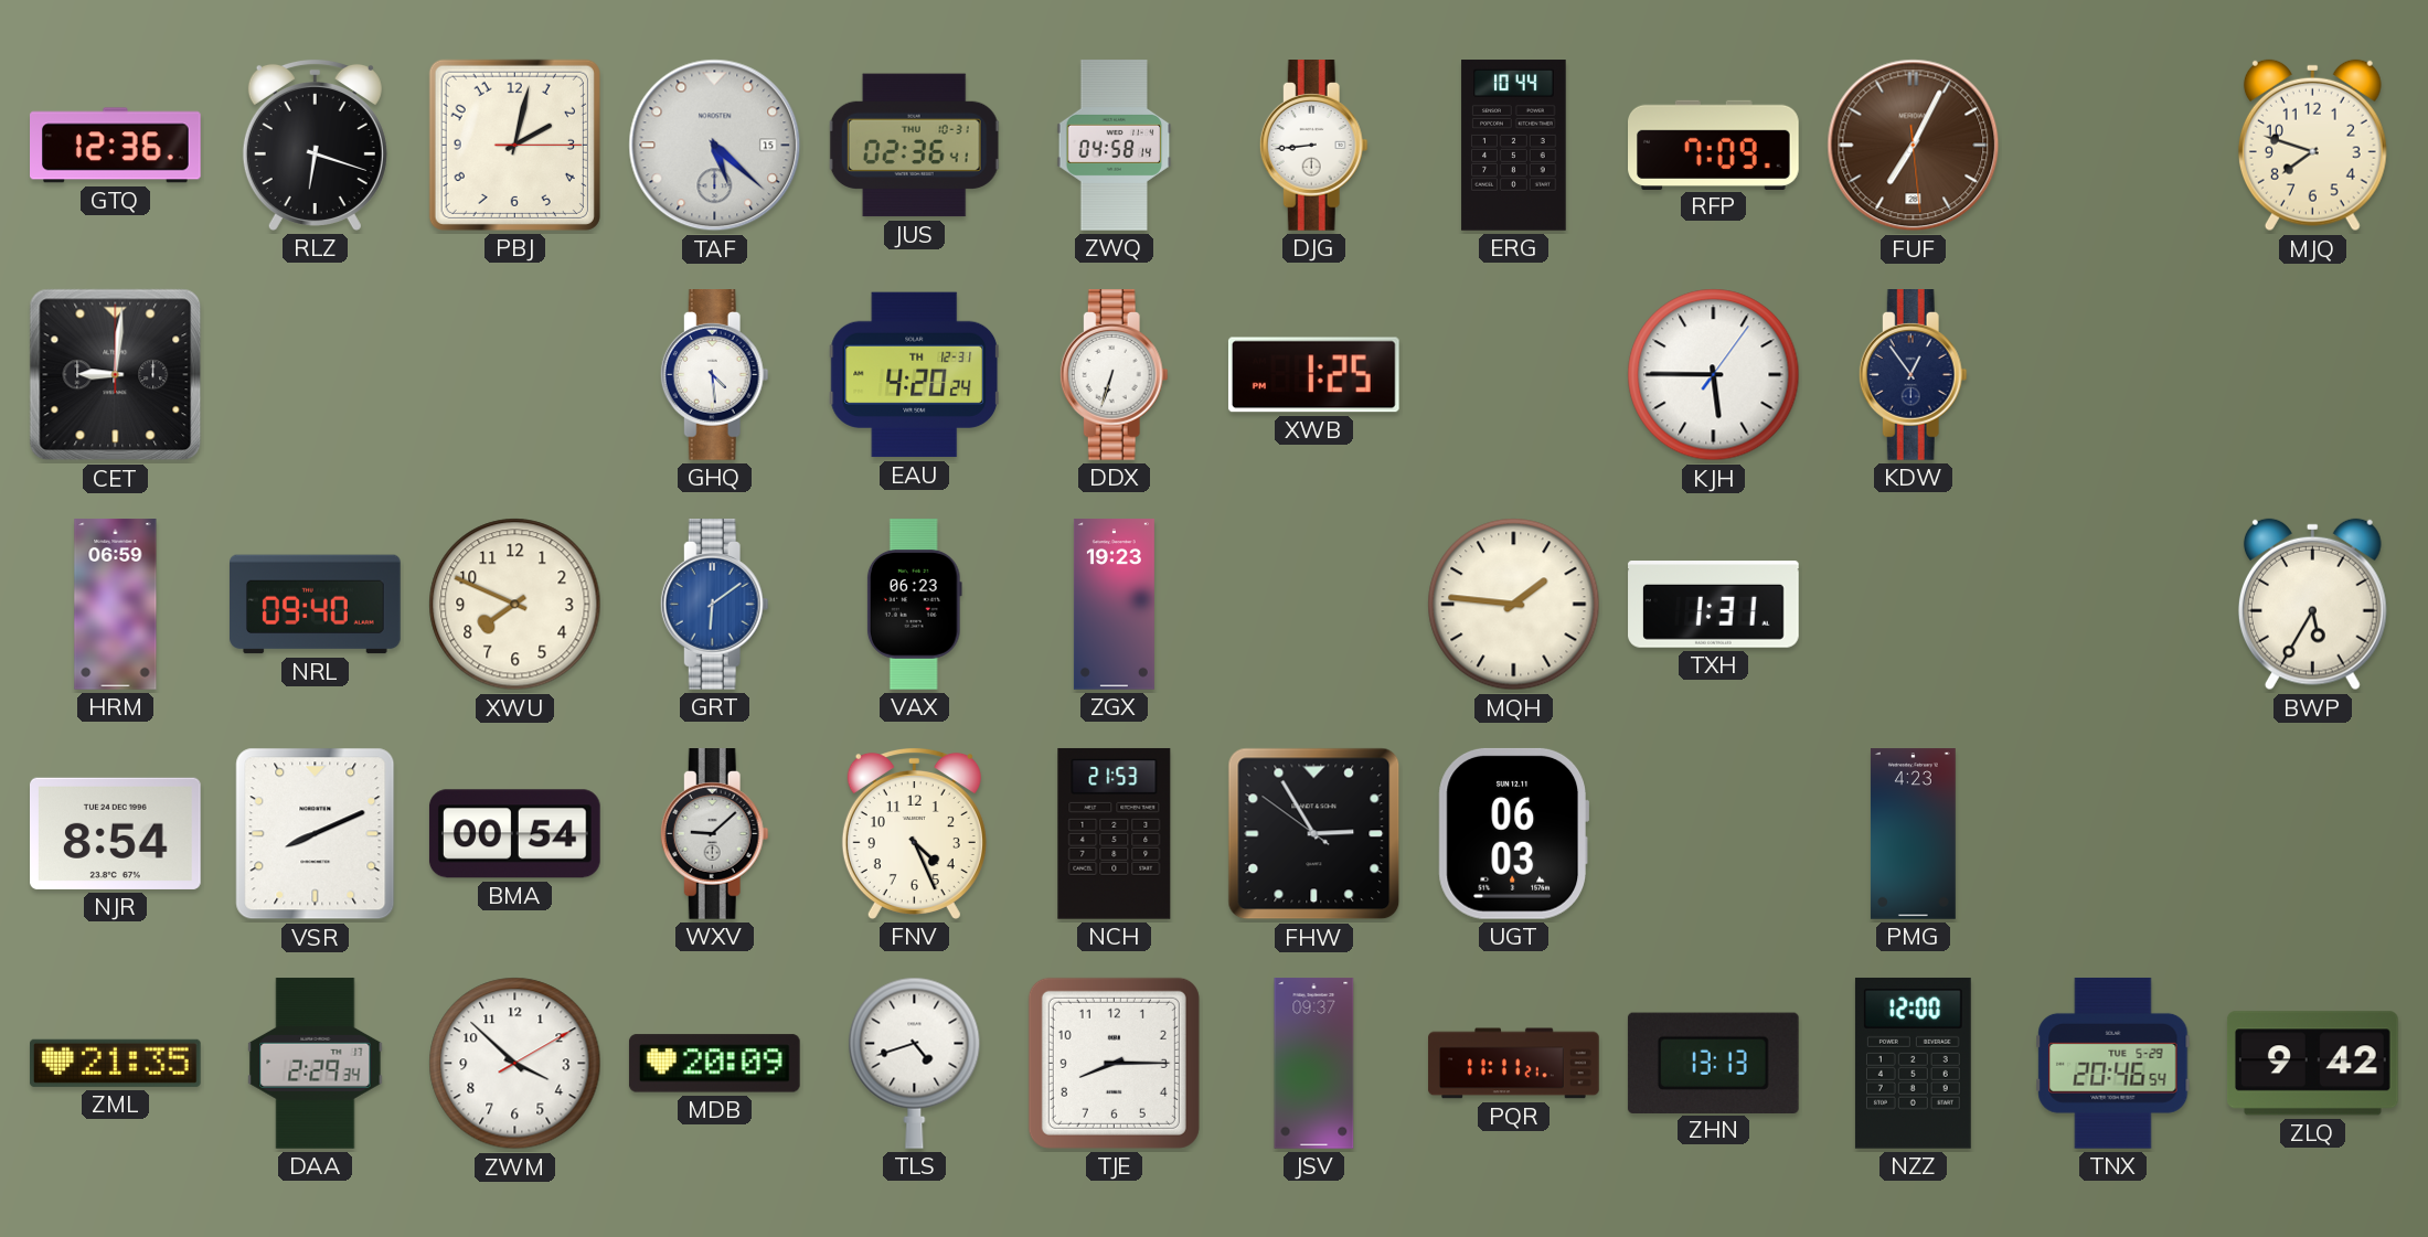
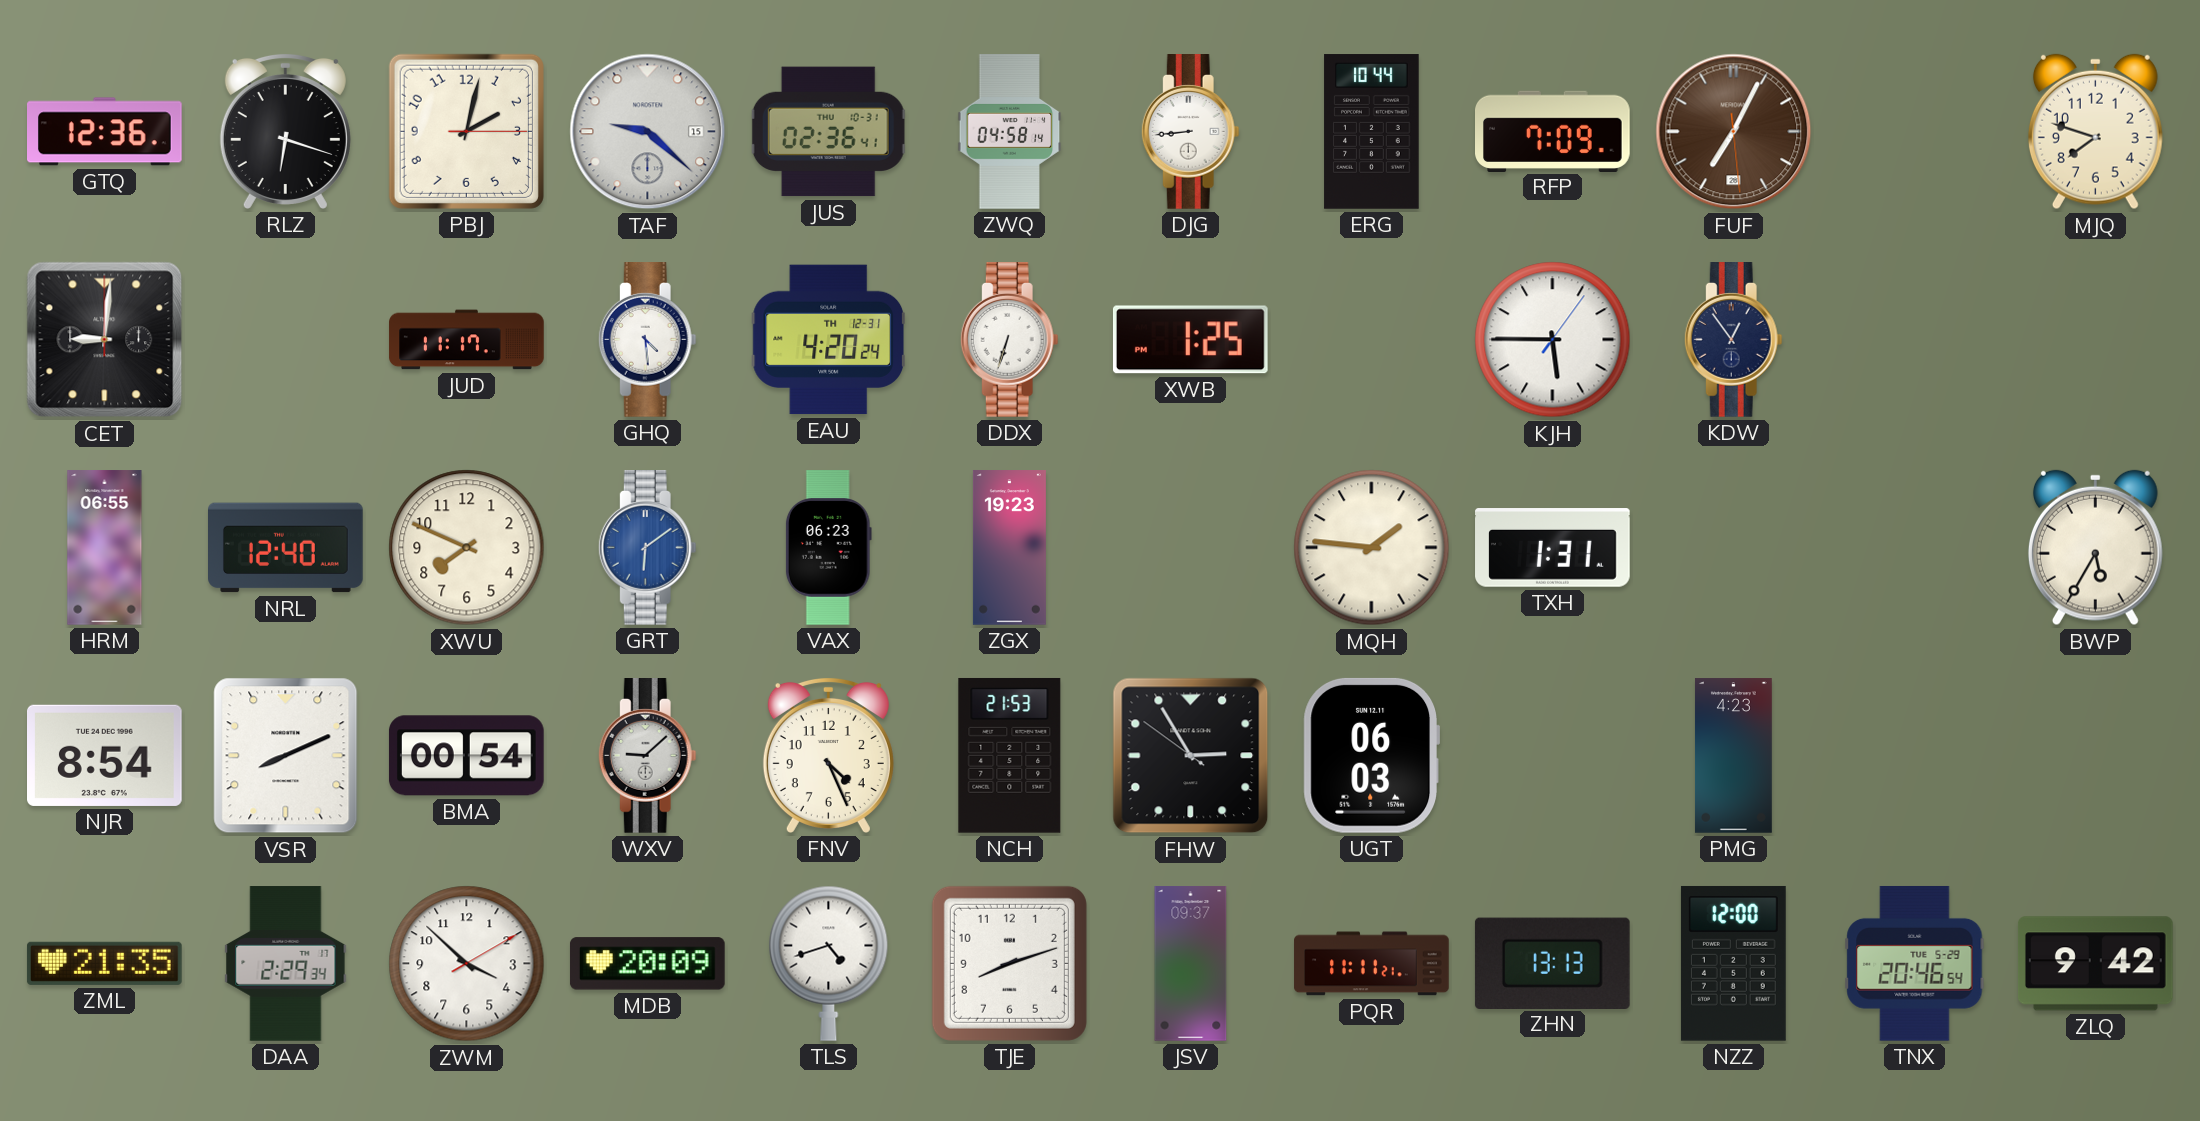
TAF: 5:22 -> 9:22 (648, 132)
JUD: none -> 11:17 (467, 340)
HRM: 06:59 -> 06:55 (105, 548)
NRL: 09:40 -> 12:40 (286, 548)
TJE: 8:15 -> 8:12 (1009, 963)
